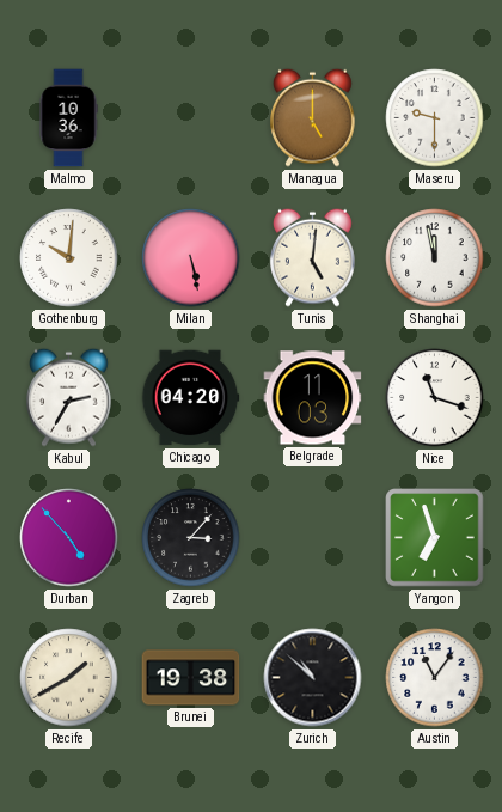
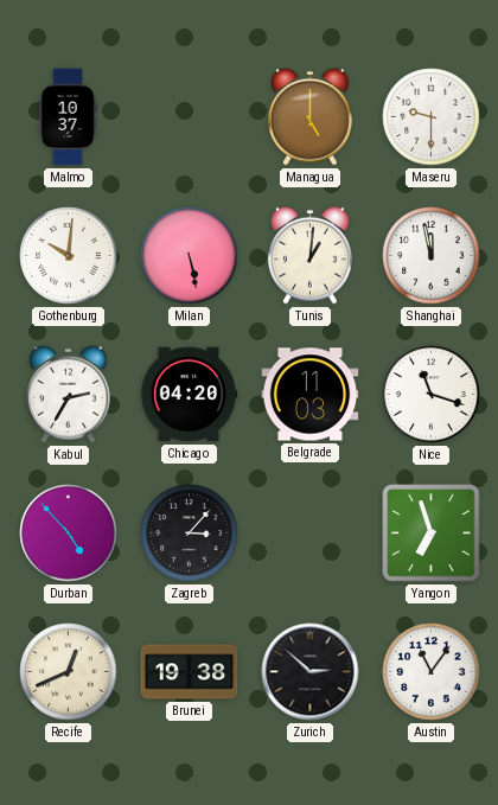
Malmo: 10:36 -> 10:37 (68, 117)
Tunis: 5:01 -> 1:01 (311, 255)
Recife: 1:40 -> 12:41 (69, 672)
Zurich: 10:52 -> 2:52 (311, 672)
